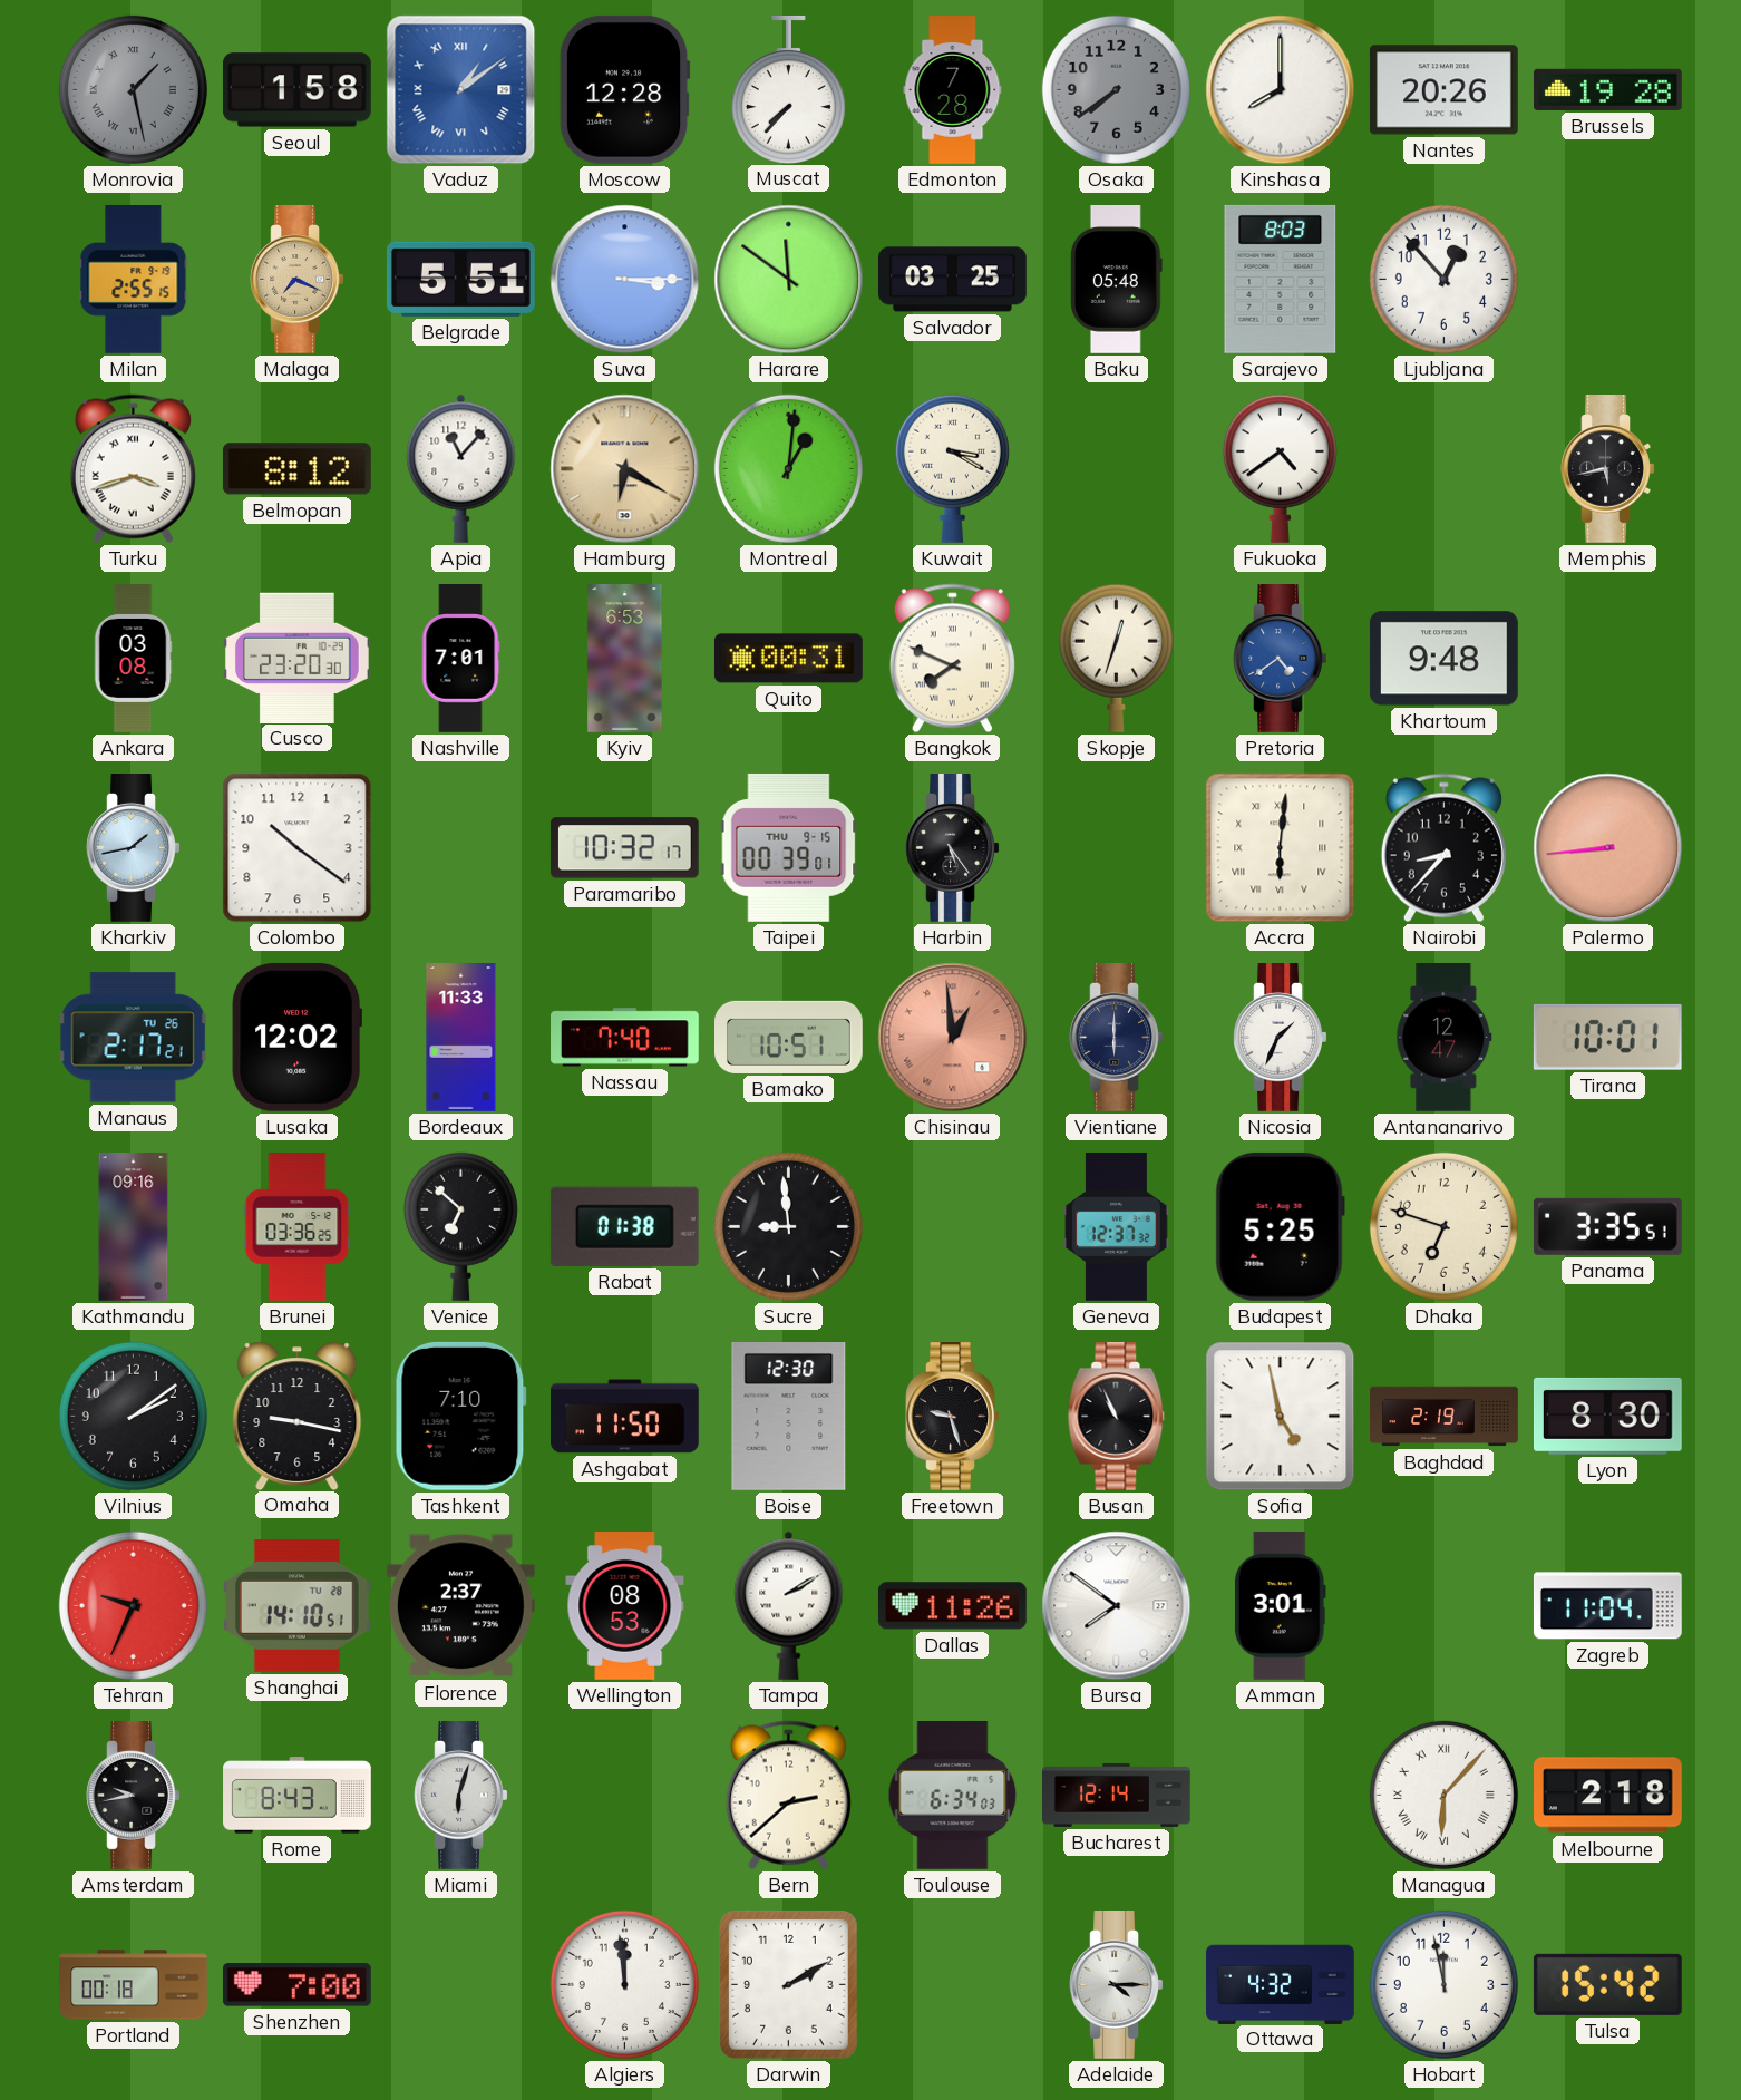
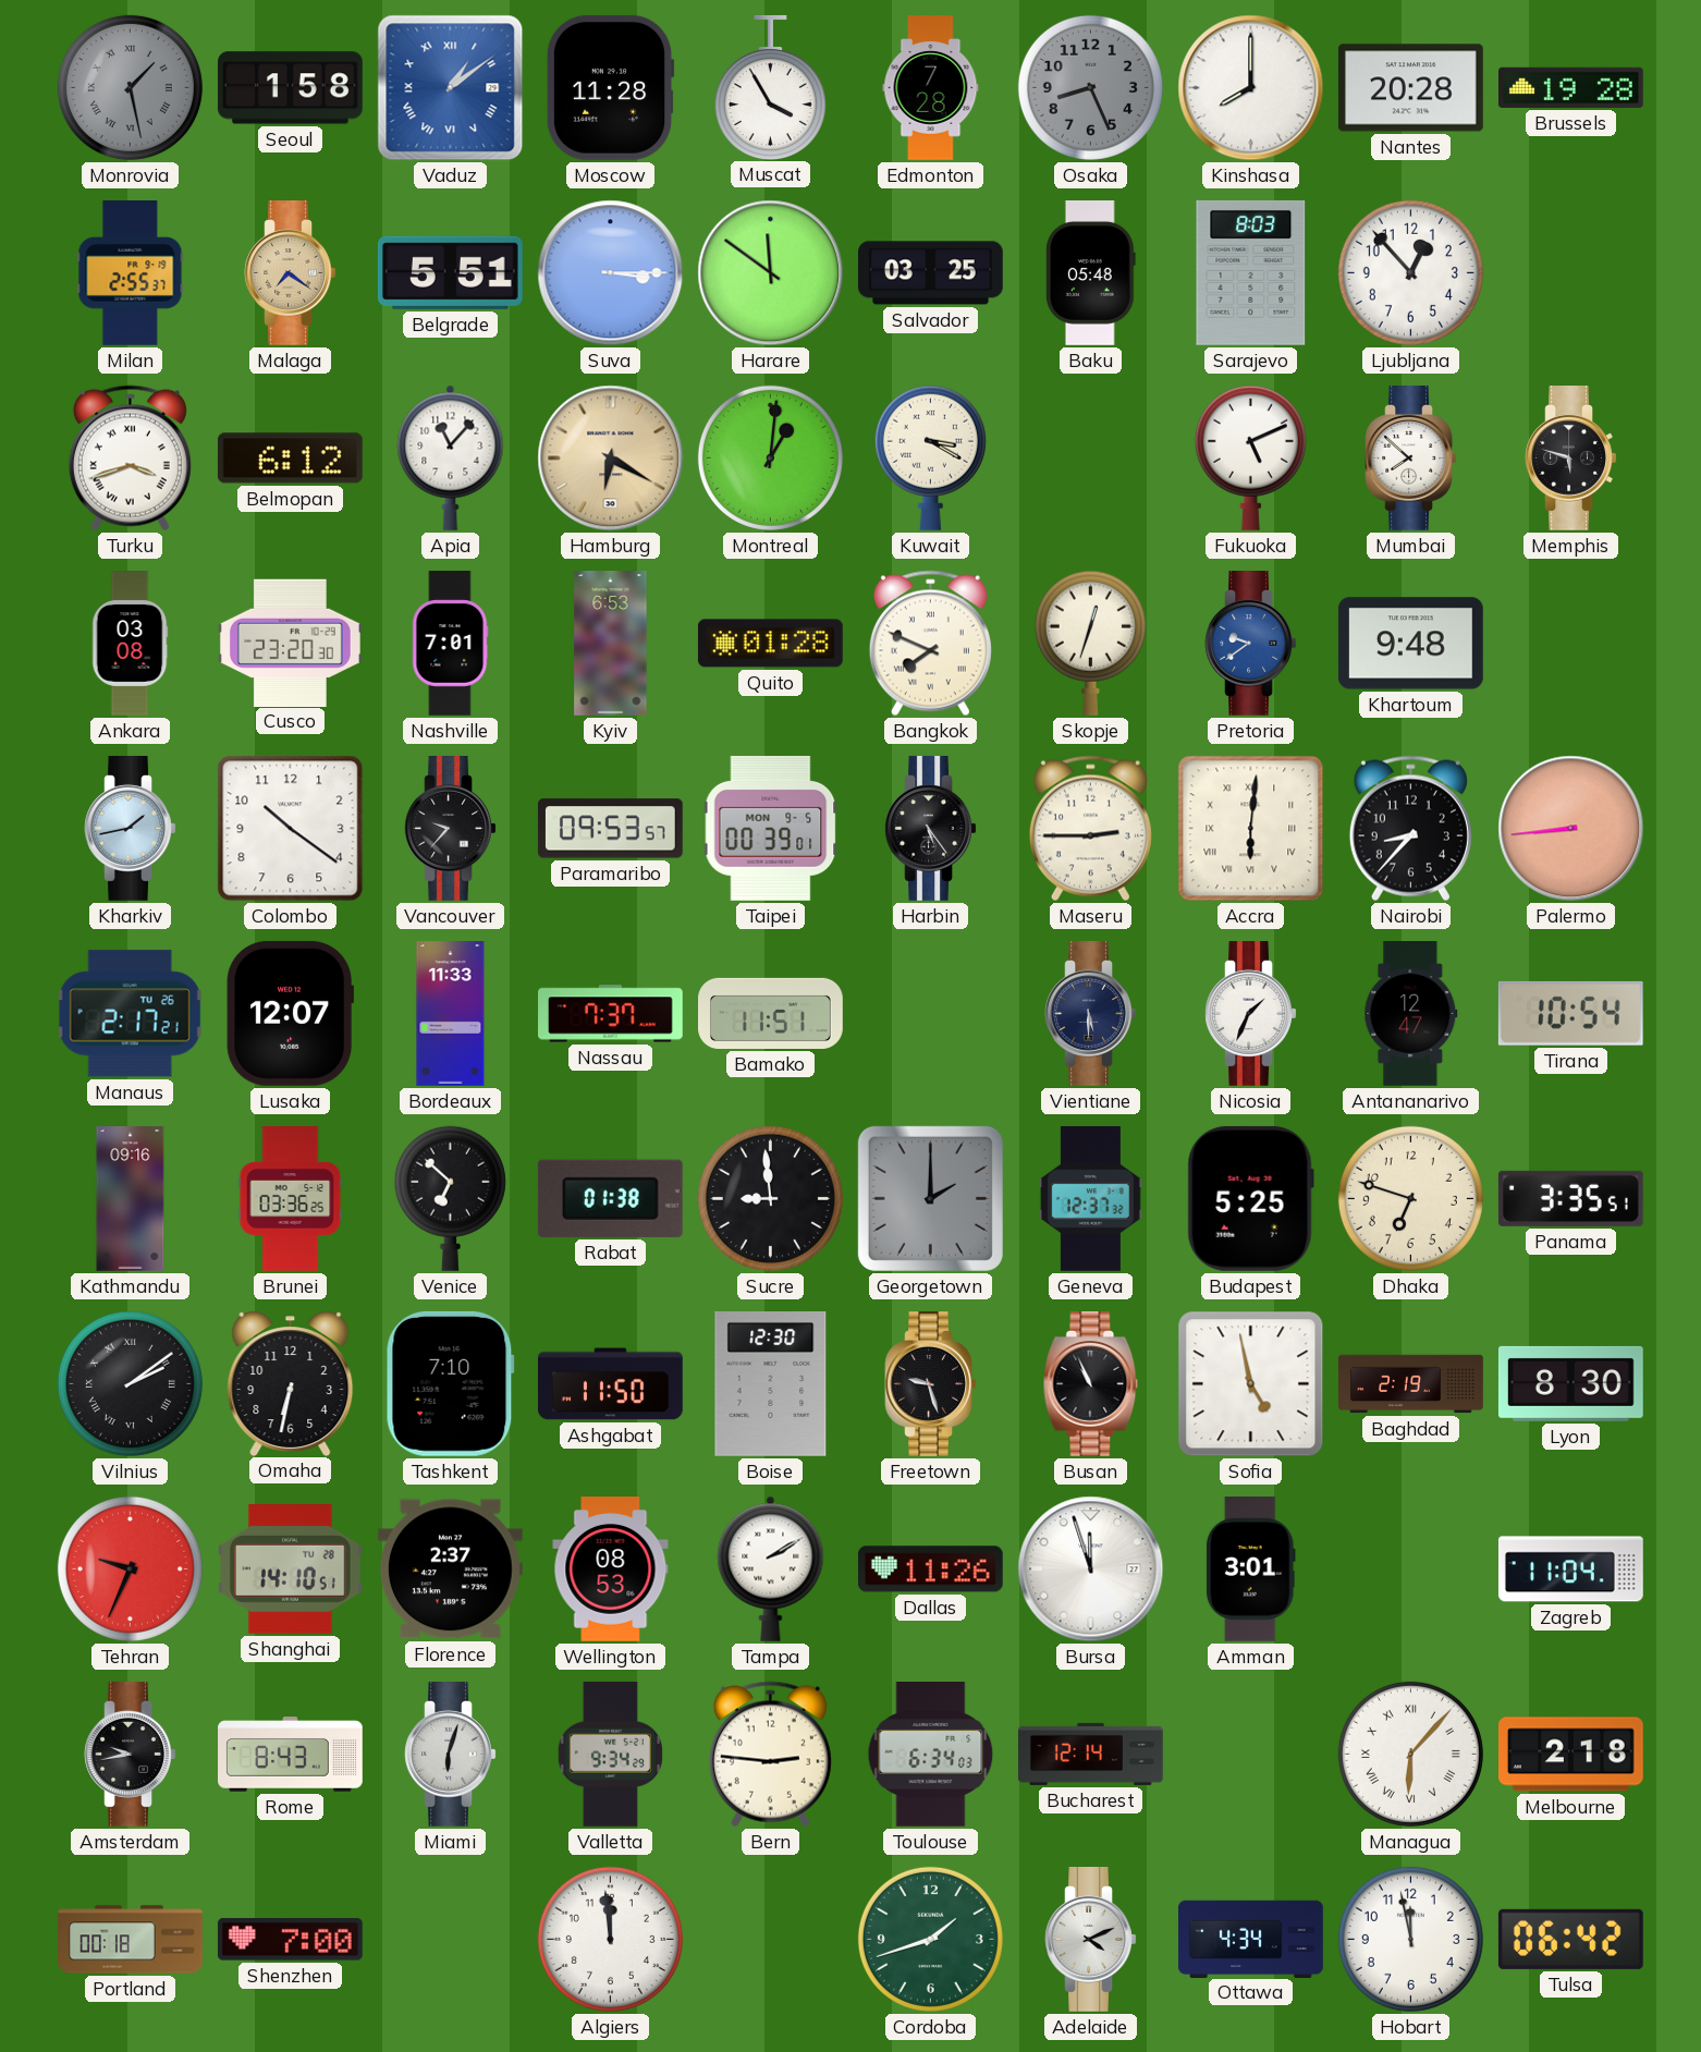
Moscow: 12:28 -> 11:28 (610, 87)
Muscat: 7:37 -> 3:55 (770, 87)
Osaka: 7:39 -> 8:26 (1090, 87)
Nantes: 20:26 -> 20:28 (1410, 88)
Milan: 2:55:15 -> 2:55:37 (131, 273)
Malaga: 7:19 -> 7:21 (291, 273)
Belmopan: 8:12 -> 6:12 (290, 459)
Fukuoka: 4:39 -> 5:11 (1250, 457)
Mumbai: none -> 7:52 (1411, 459)
Memphis: 5:43 -> 5:48 (1571, 459)
Quito: 00:31 -> 01:28 (771, 644)
Pretoria: 4:39 -> 9:39 (1251, 644)
Vancouver: none -> 9:37 (451, 829)
Paramaribo: 10:32 -> 09:53 (610, 829)
Taipei date: THU 9-15 -> MON 9-5 (771, 828)
Maseru: none -> 2:45 (1090, 829)
Lusaka: 12:02 -> 12:07 (290, 1013)
Nassau: 7:40 -> 7:37 (611, 1014)
Bamako: 10:51 -> 11:51 (771, 1013)
Chisinau: 12:59 -> none (953, 1038)
Vientiane: 6:00 -> 5:30 (1091, 1014)
Tirana: 10:01 -> 10:54 (1570, 1013)
Georgetown: none -> 2:00 (930, 1198)
Vilnius numerals: Arabic -> Roman (130, 1383)
Omaha: 9:17 -> 6:32 (291, 1383)
Bursa: 7:51 -> 11:57 (1091, 1569)
Valletta: none -> 9:34 (610, 1755)
Bern: 2:38 -> 2:46 (770, 1755)
Darwin: 2:10 -> none (789, 1985)
Cordoba: none -> 1:42 (930, 1939)
Adelaide: 4:15 -> 4:11 (1091, 1940)
Ottawa: 4:32 -> 4:34 (1251, 1939)
Tulsa: 15:42 -> 06:42 (1570, 1939)
